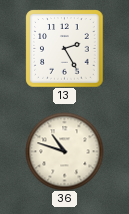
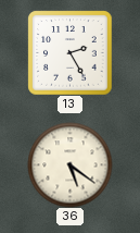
36: 10:48 -> 5:21 (69, 164)
